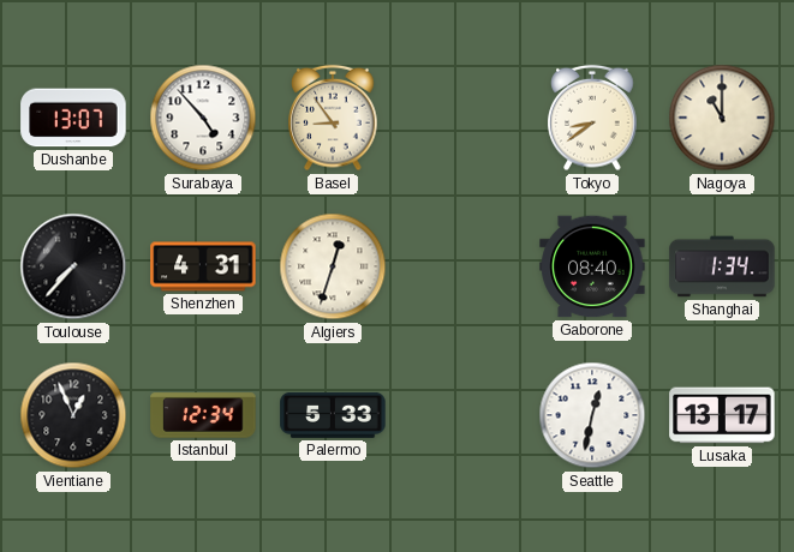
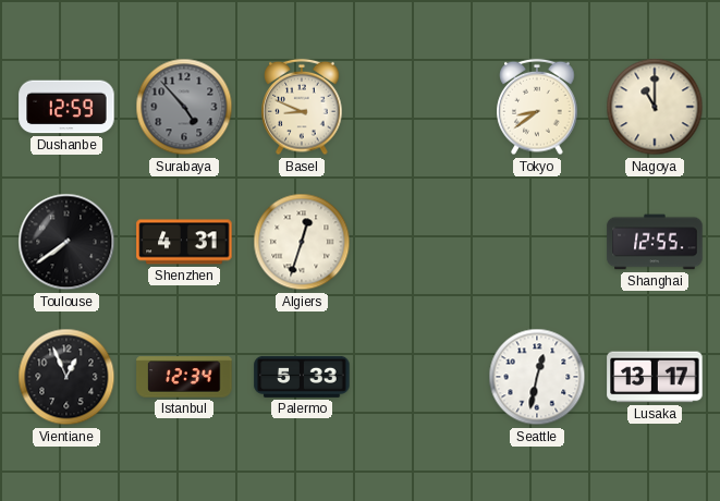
Dushanbe: 13:07 -> 12:59 (66, 107)
Surabaya dial: white -> grey (184, 107)
Basel: 8:54 -> 8:49 (302, 107)
Toulouse: 7:37 -> 7:39 (66, 242)
Gaborone: 08:40 -> none (592, 266)
Shanghai: 1:34 -> 12:55 (655, 242)
